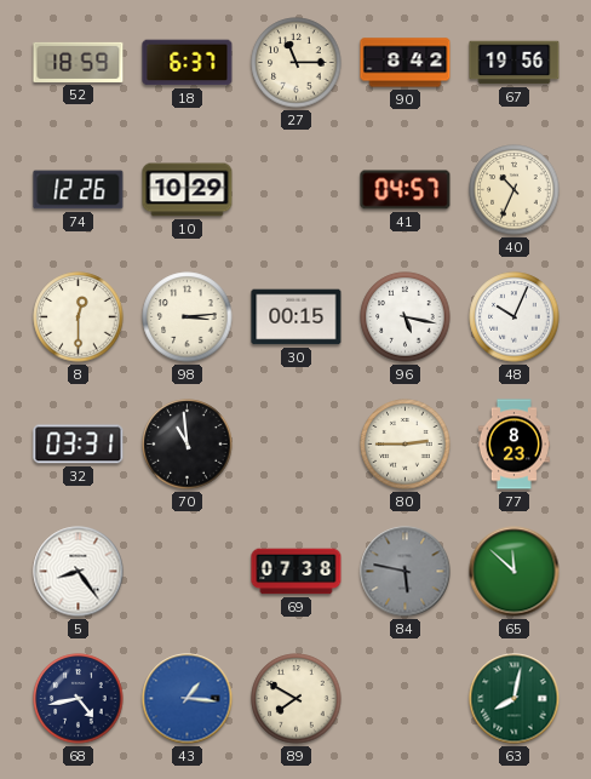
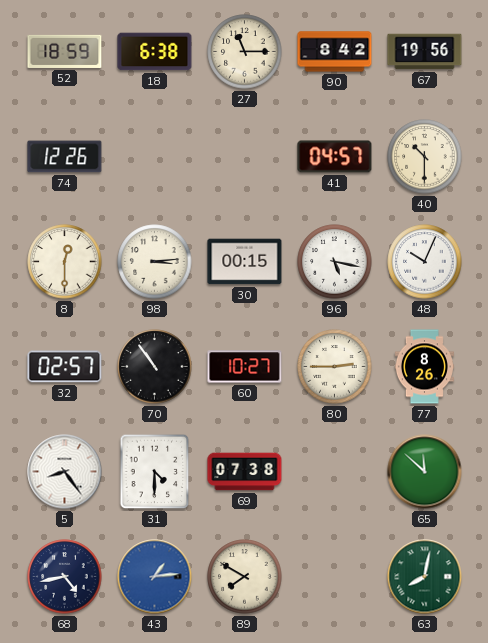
18: 6:37 -> 6:38 (155, 52)
10: 10:29 -> none (188, 190)
40: 10:34 -> 10:30 (425, 157)
32: 03:31 -> 02:57 (65, 367)
70: 10:59 -> 10:54 (155, 367)
60: none -> 10:27 (245, 367)
77: 8:23 -> 8:26 (424, 367)
31: none -> 4:30 (155, 472)
84: 5:47 -> none (406, 572)
43: 1:16 -> 1:14 (155, 577)
